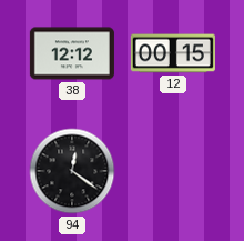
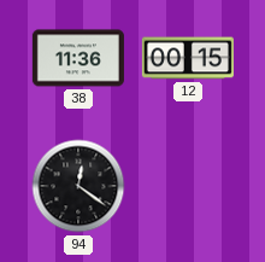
38: 12:12 -> 11:36 (78, 58)
